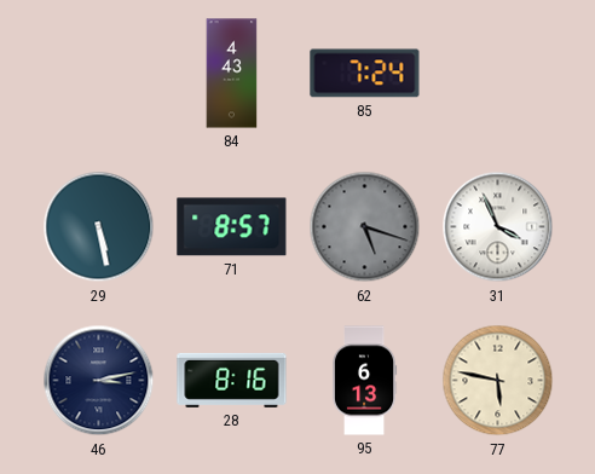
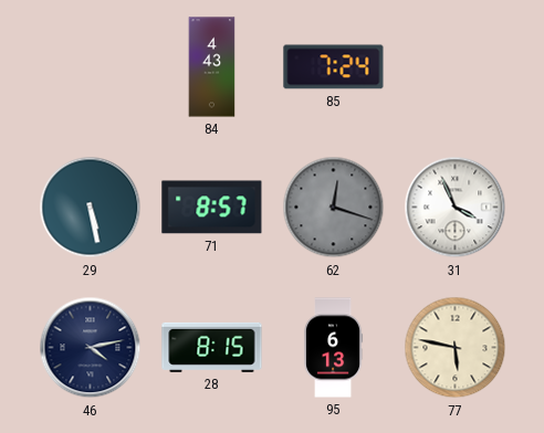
62: 5:18 -> 12:18 (334, 208)
46: 3:13 -> 4:13 (91, 348)
28: 8:16 -> 8:15 (212, 347)
